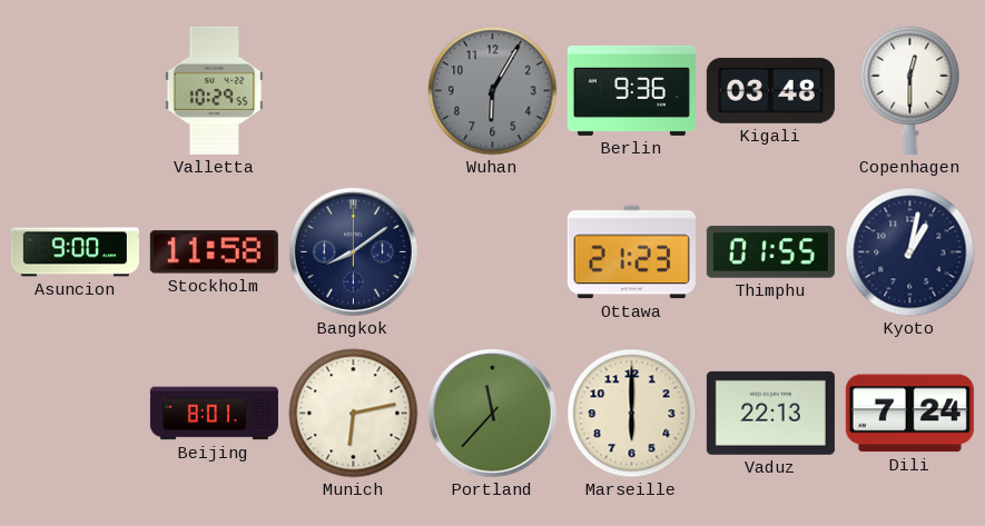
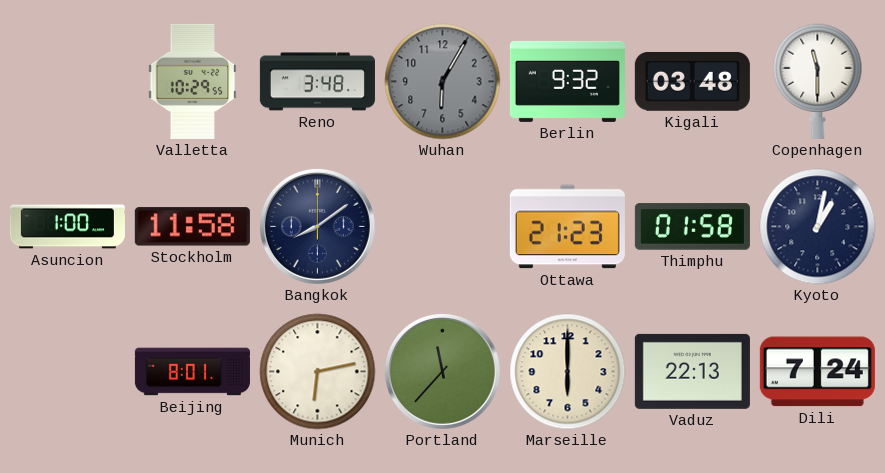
Reno: none -> 3:48 (317, 82)
Berlin: 9:36 -> 9:32 (567, 81)
Copenhagen: 12:30 -> 11:30 (818, 81)
Asuncion: 9:00 -> 1:00 (67, 227)
Thimphu: 01:55 -> 01:58 (692, 227)
